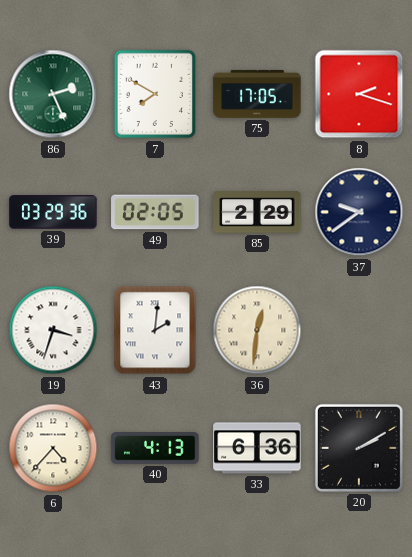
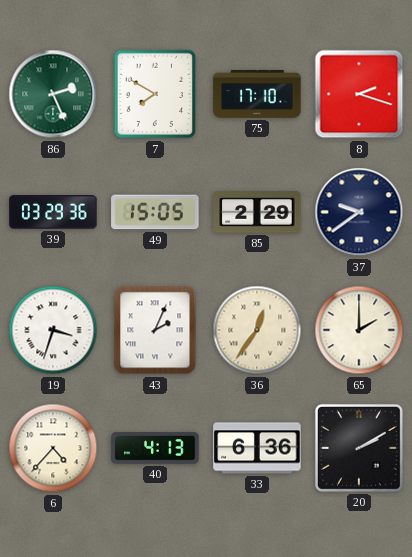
75: 17:05 -> 17:10 (257, 94)
49: 02:05 -> 15:05 (155, 212)
43: 2:01 -> 2:04 (155, 330)
36: 12:31 -> 12:36 (257, 330)
65: none -> 2:00 (359, 330)
